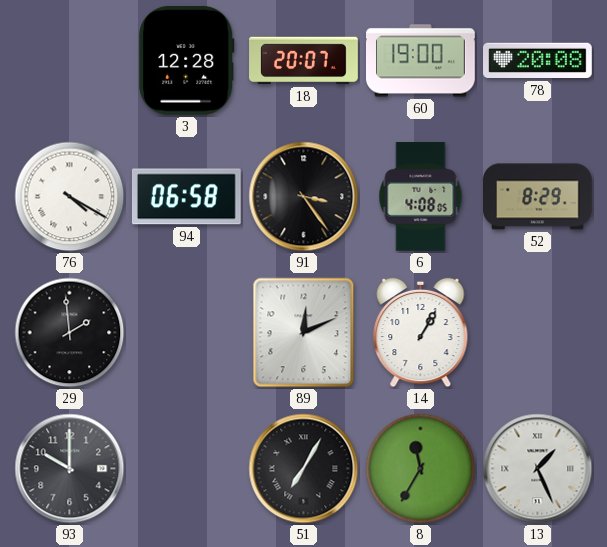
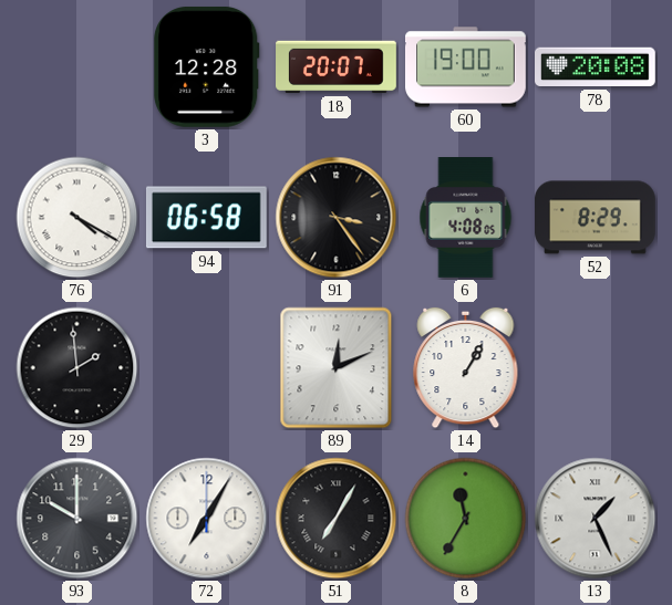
72: none -> 7:05 (207, 519)
